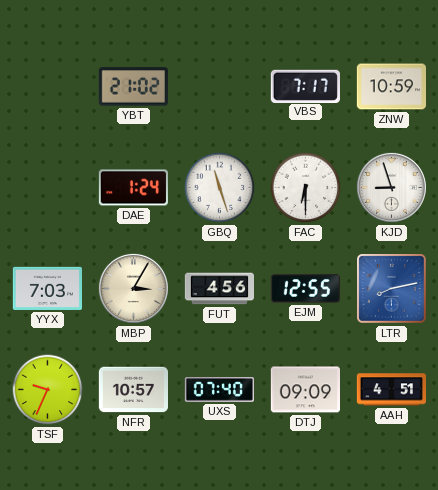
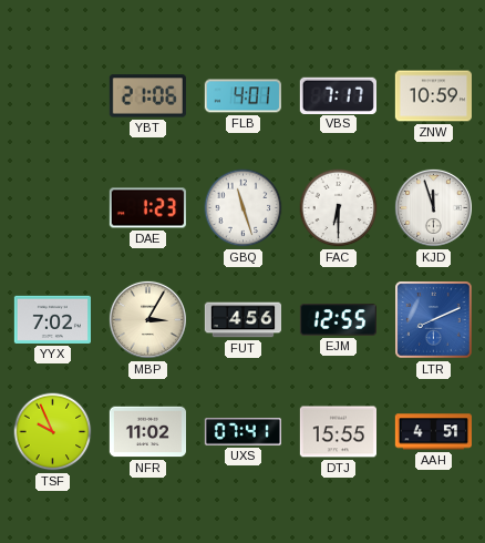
YBT: 21:02 -> 21:06 (147, 96)
FLB: none -> 4:01 (242, 96)
DAE: 1:24 -> 1:23 (147, 208)
KJD: 8:57 -> 11:57 (433, 207)
YYX: 7:03 -> 7:02 (52, 319)
LTR: 8:13 -> 8:11 (434, 320)
TSF: 9:34 -> 9:56 (53, 432)
NFR: 10:57 -> 11:02 (147, 432)
UXS: 07:40 -> 07:41 (242, 432)
DTJ: 09:09 -> 15:55 (338, 432)
